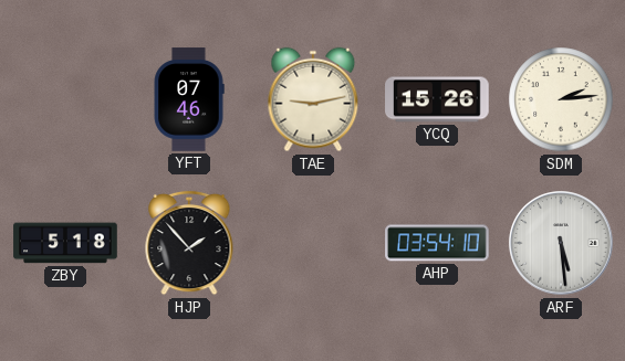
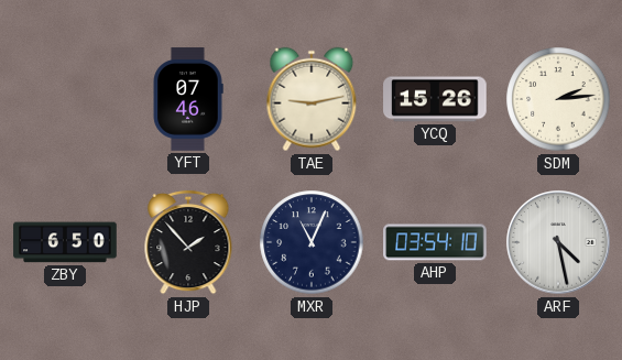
ZBY: 5:18 -> 6:50 (65, 242)
MXR: none -> 11:04 (312, 242)
ARF: 5:29 -> 4:28 (558, 242)
